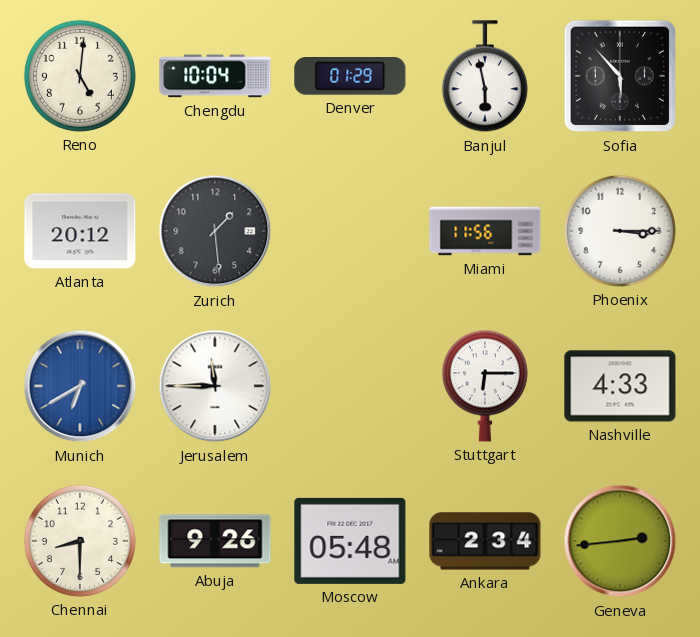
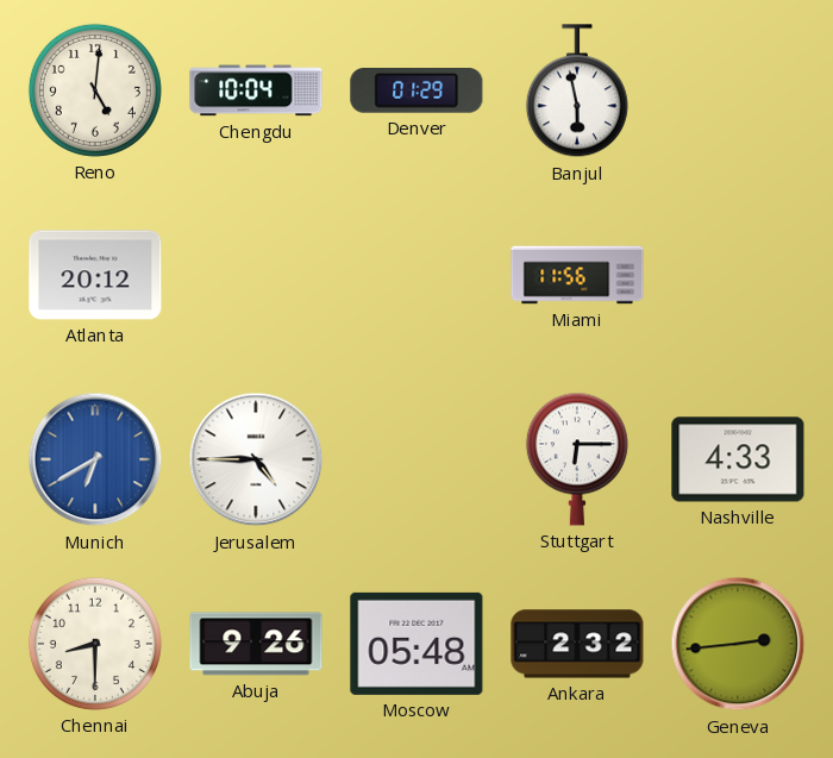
Sofia: 5:53 -> none (620, 76)
Zurich: 1:29 -> none (215, 231)
Phoenix: 3:15 -> none (620, 231)
Jerusalem: 11:45 -> 4:45 (256, 459)
Ankara: 2:34 -> 2:32 (577, 644)
